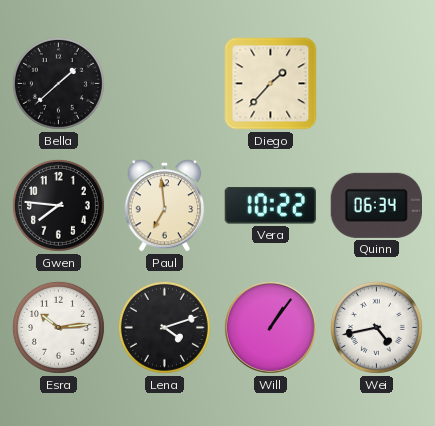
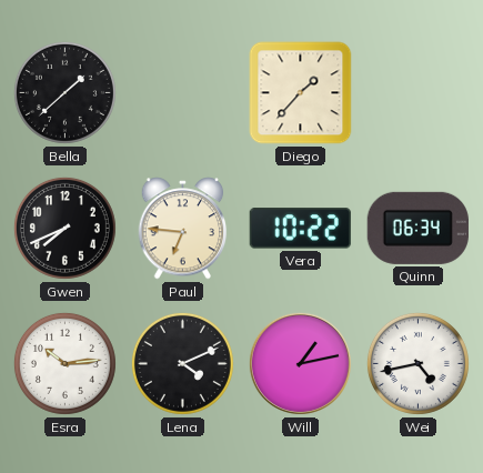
Gwen: 7:46 -> 7:41 (64, 228)
Paul: 6:59 -> 6:46 (183, 229)
Lena: 4:12 -> 4:11 (182, 363)
Will: 1:06 -> 1:13 (300, 363)
